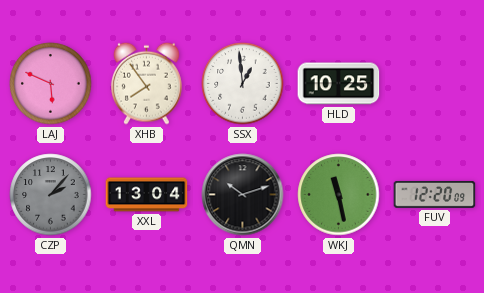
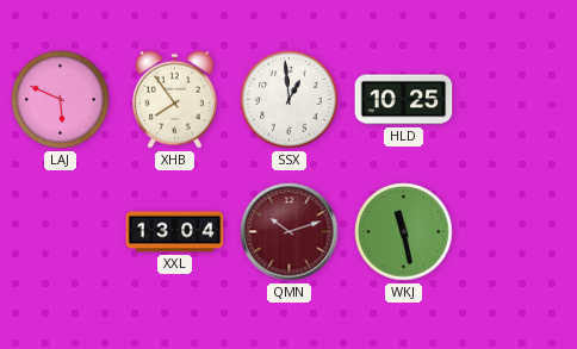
CZP: 2:07 -> none (51, 195)
QMN dial: black -> burgundy (290, 232)
FUV: 12:20 -> none (435, 194)
